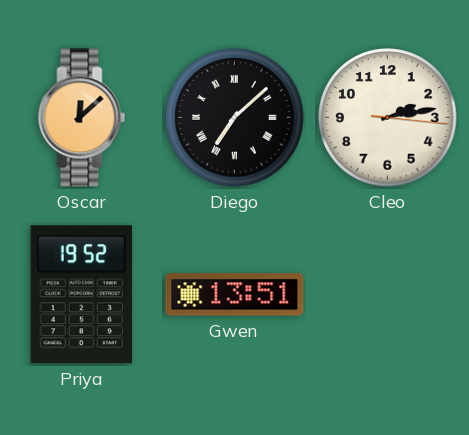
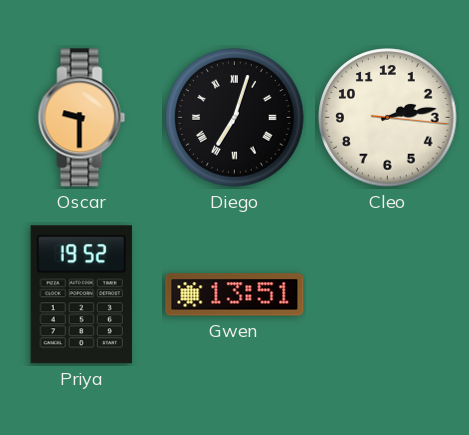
Oscar: 12:08 -> 9:30 (82, 118)
Diego: 7:08 -> 7:03 (235, 118)
